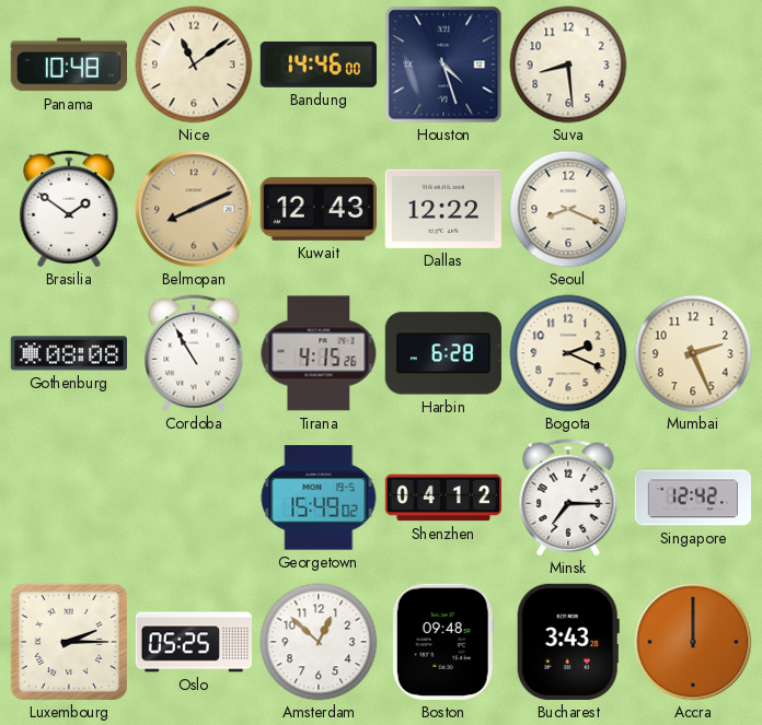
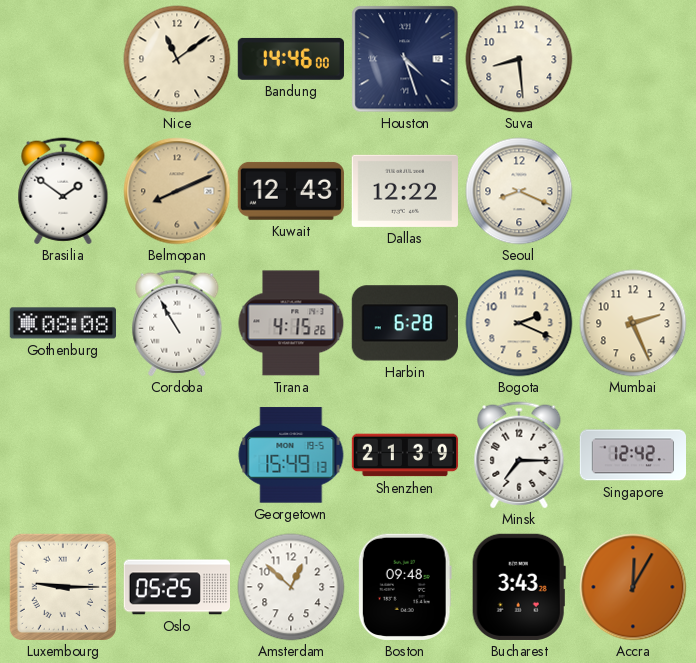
Panama: 10:48 -> none (68, 65)
Georgetown: 15:49:02 -> 15:49:13 (291, 455)
Shenzhen: 04:12 -> 21:39 (405, 455)
Luxembourg: 2:15 -> 9:15 (63, 587)
Accra: 12:00 -> 12:05 (633, 587)
